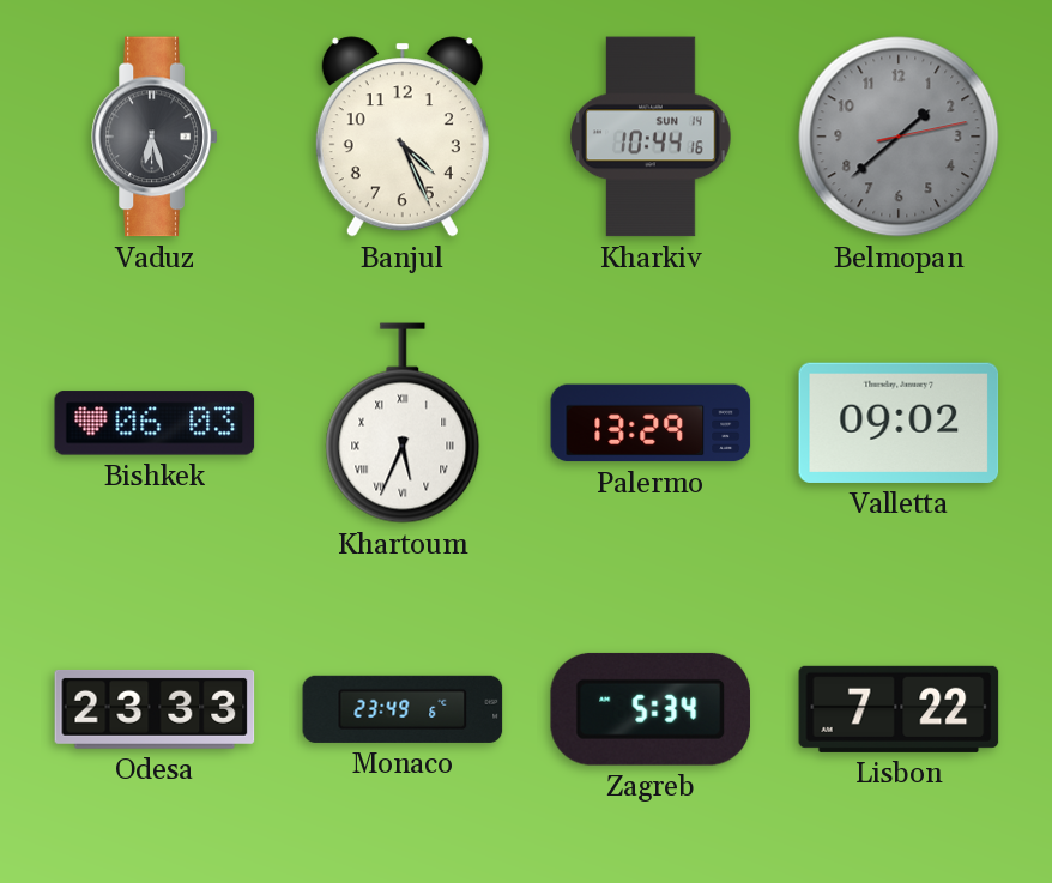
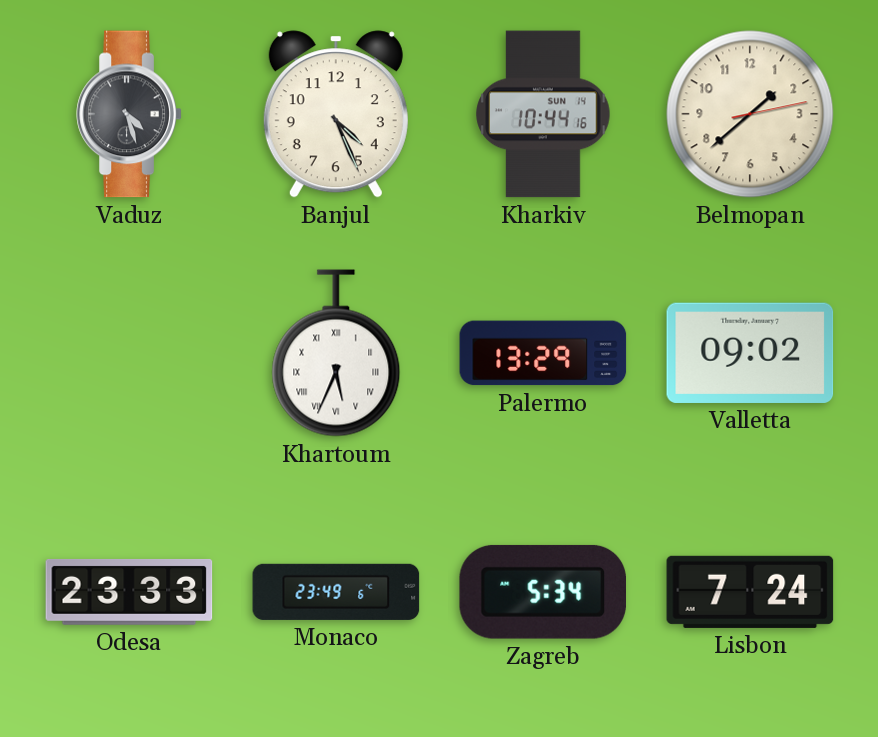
Vaduz: 6:27 -> 4:27 (129, 114)
Belmopan dial: grey -> cream (750, 114)
Bishkek: 06:03 -> none (155, 423)
Lisbon: 7:22 -> 7:24 (750, 592)
